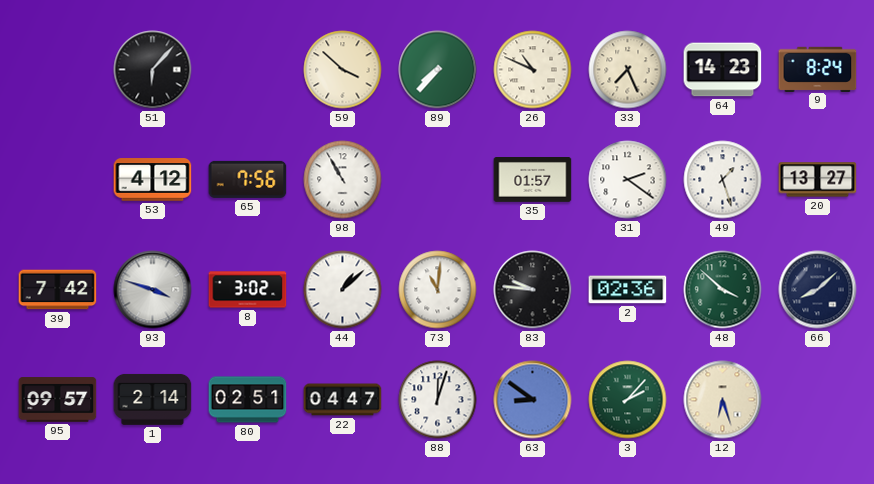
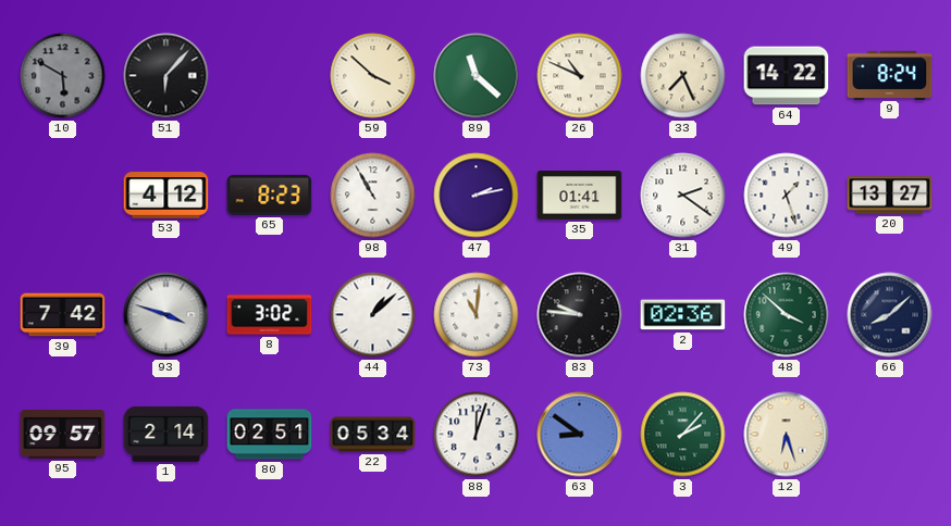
10: none -> 5:50 (63, 76)
89: 7:37 -> 11:22 (477, 76)
64: 14:23 -> 14:22 (787, 76)
65: 7:56 -> 8:23 (270, 195)
47: none -> 2:13 (477, 196)
35: 01:57 -> 01:41 (580, 196)
22: 04:47 -> 05:34 (373, 435)
